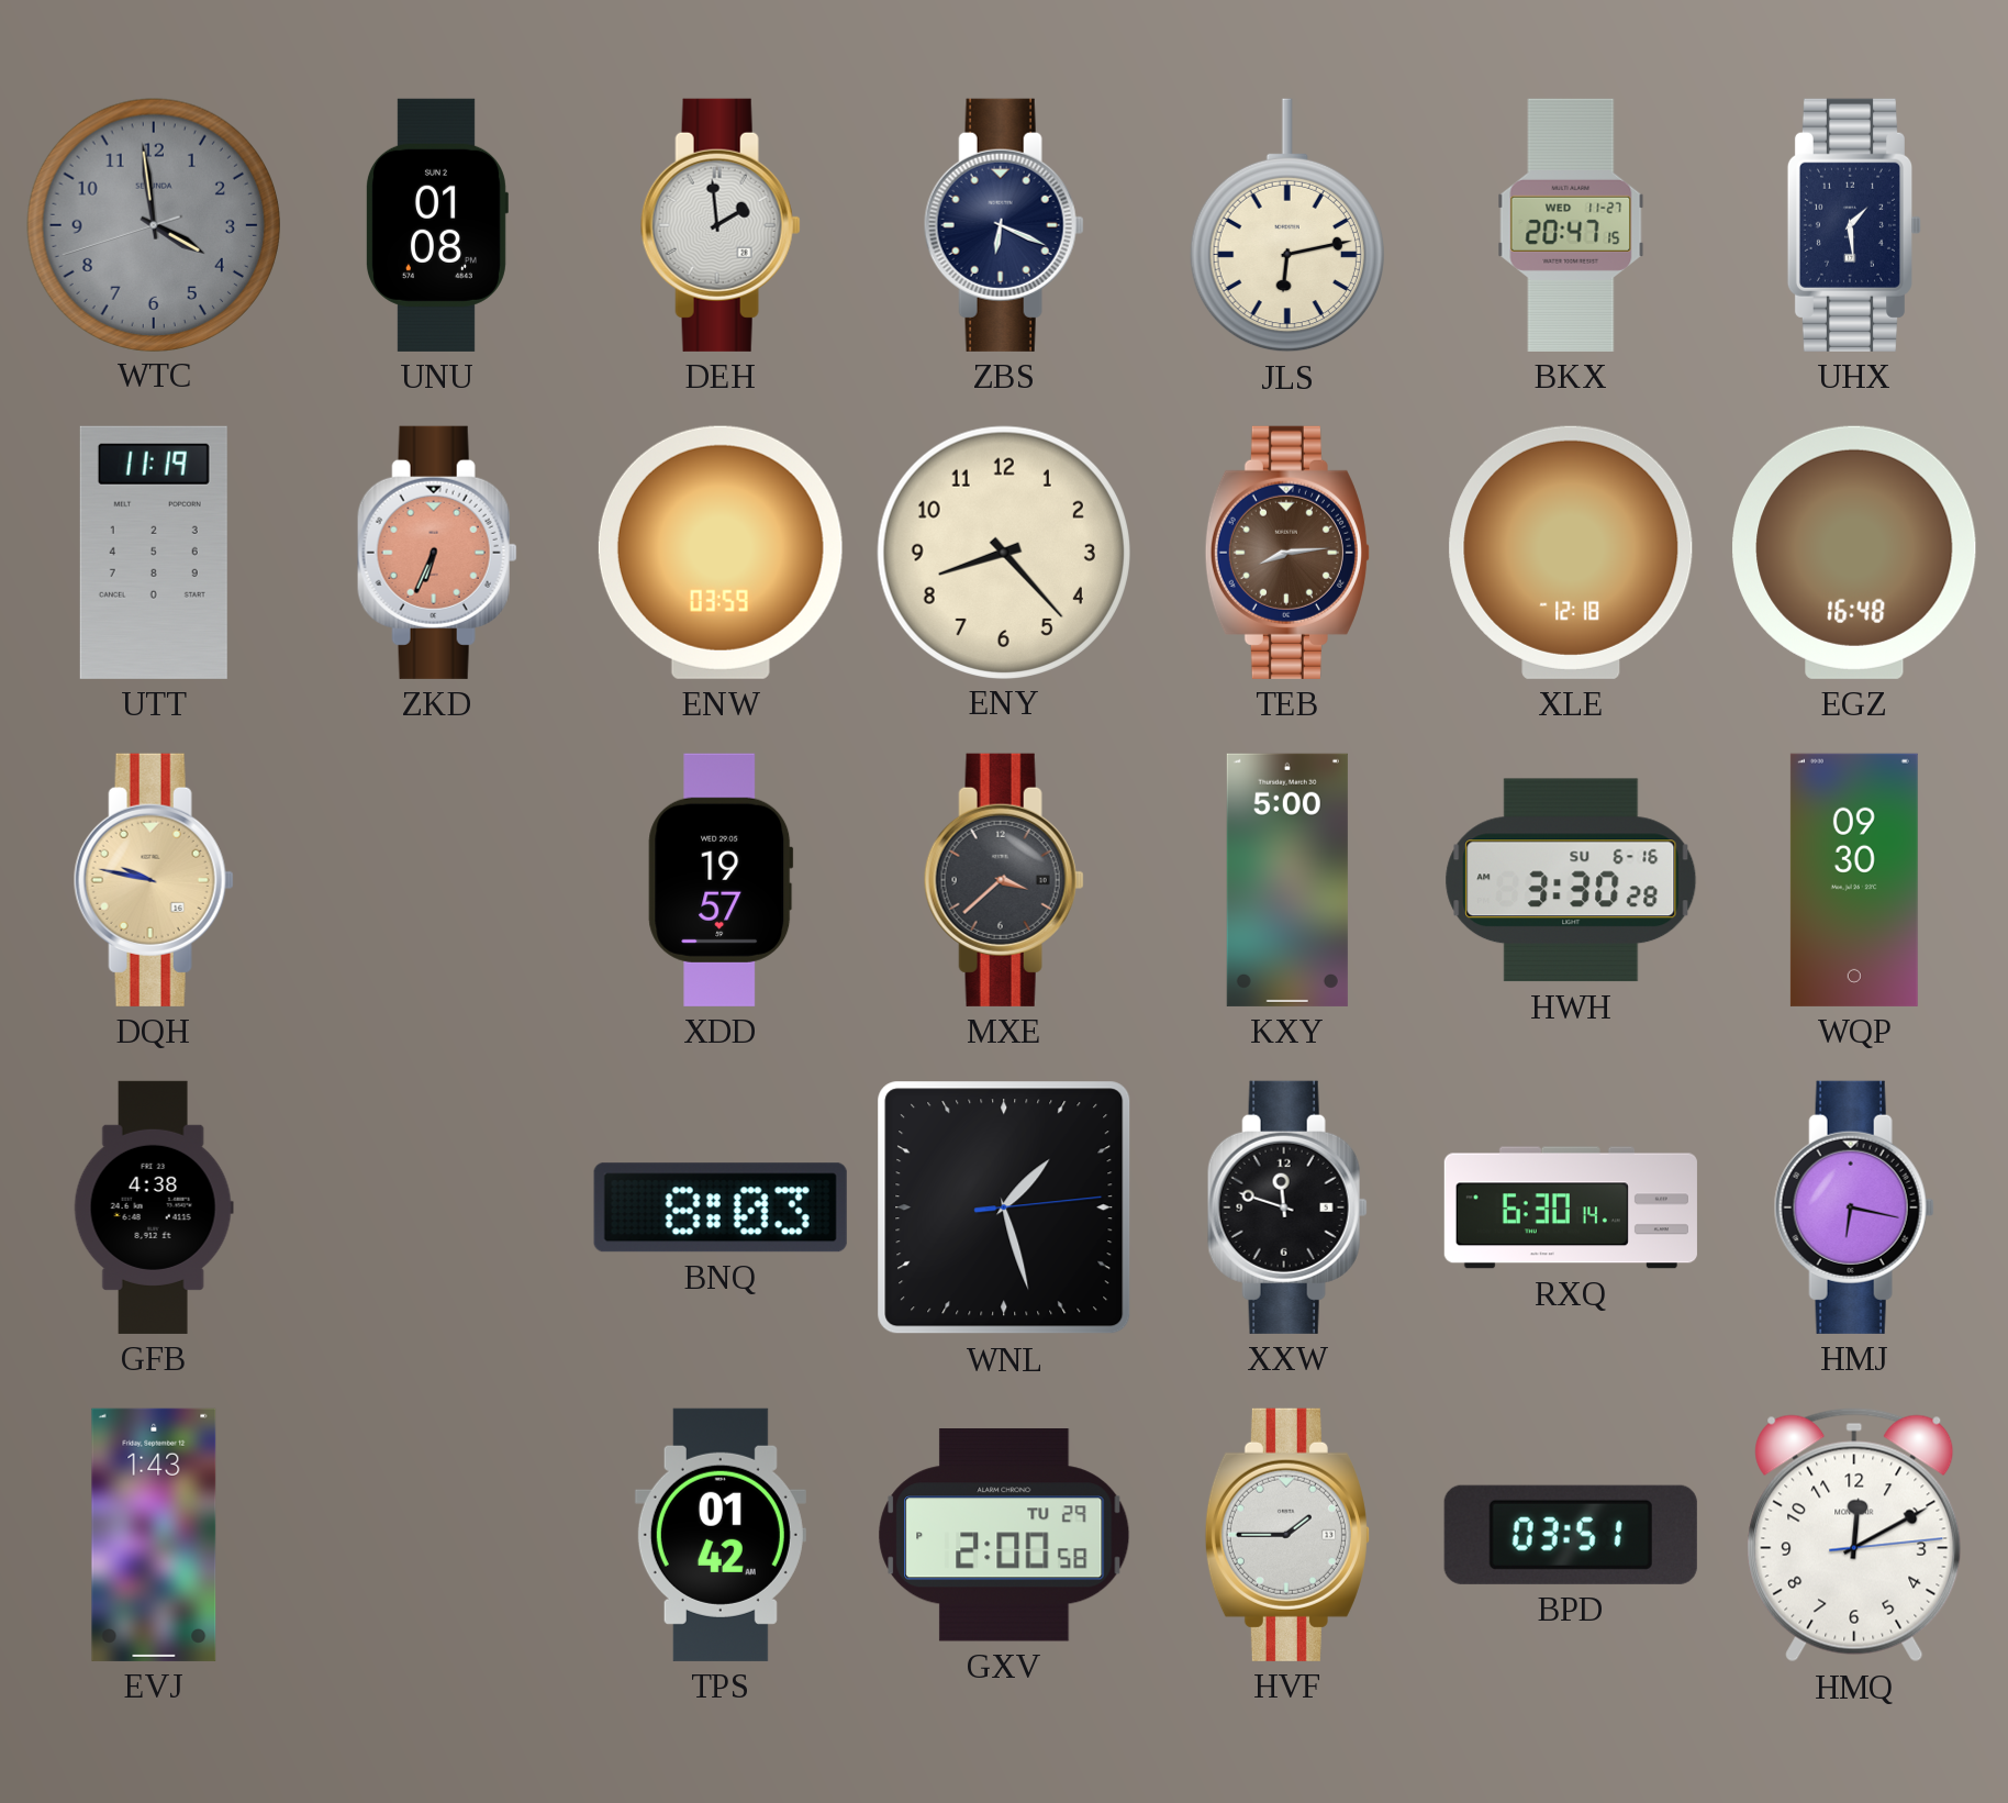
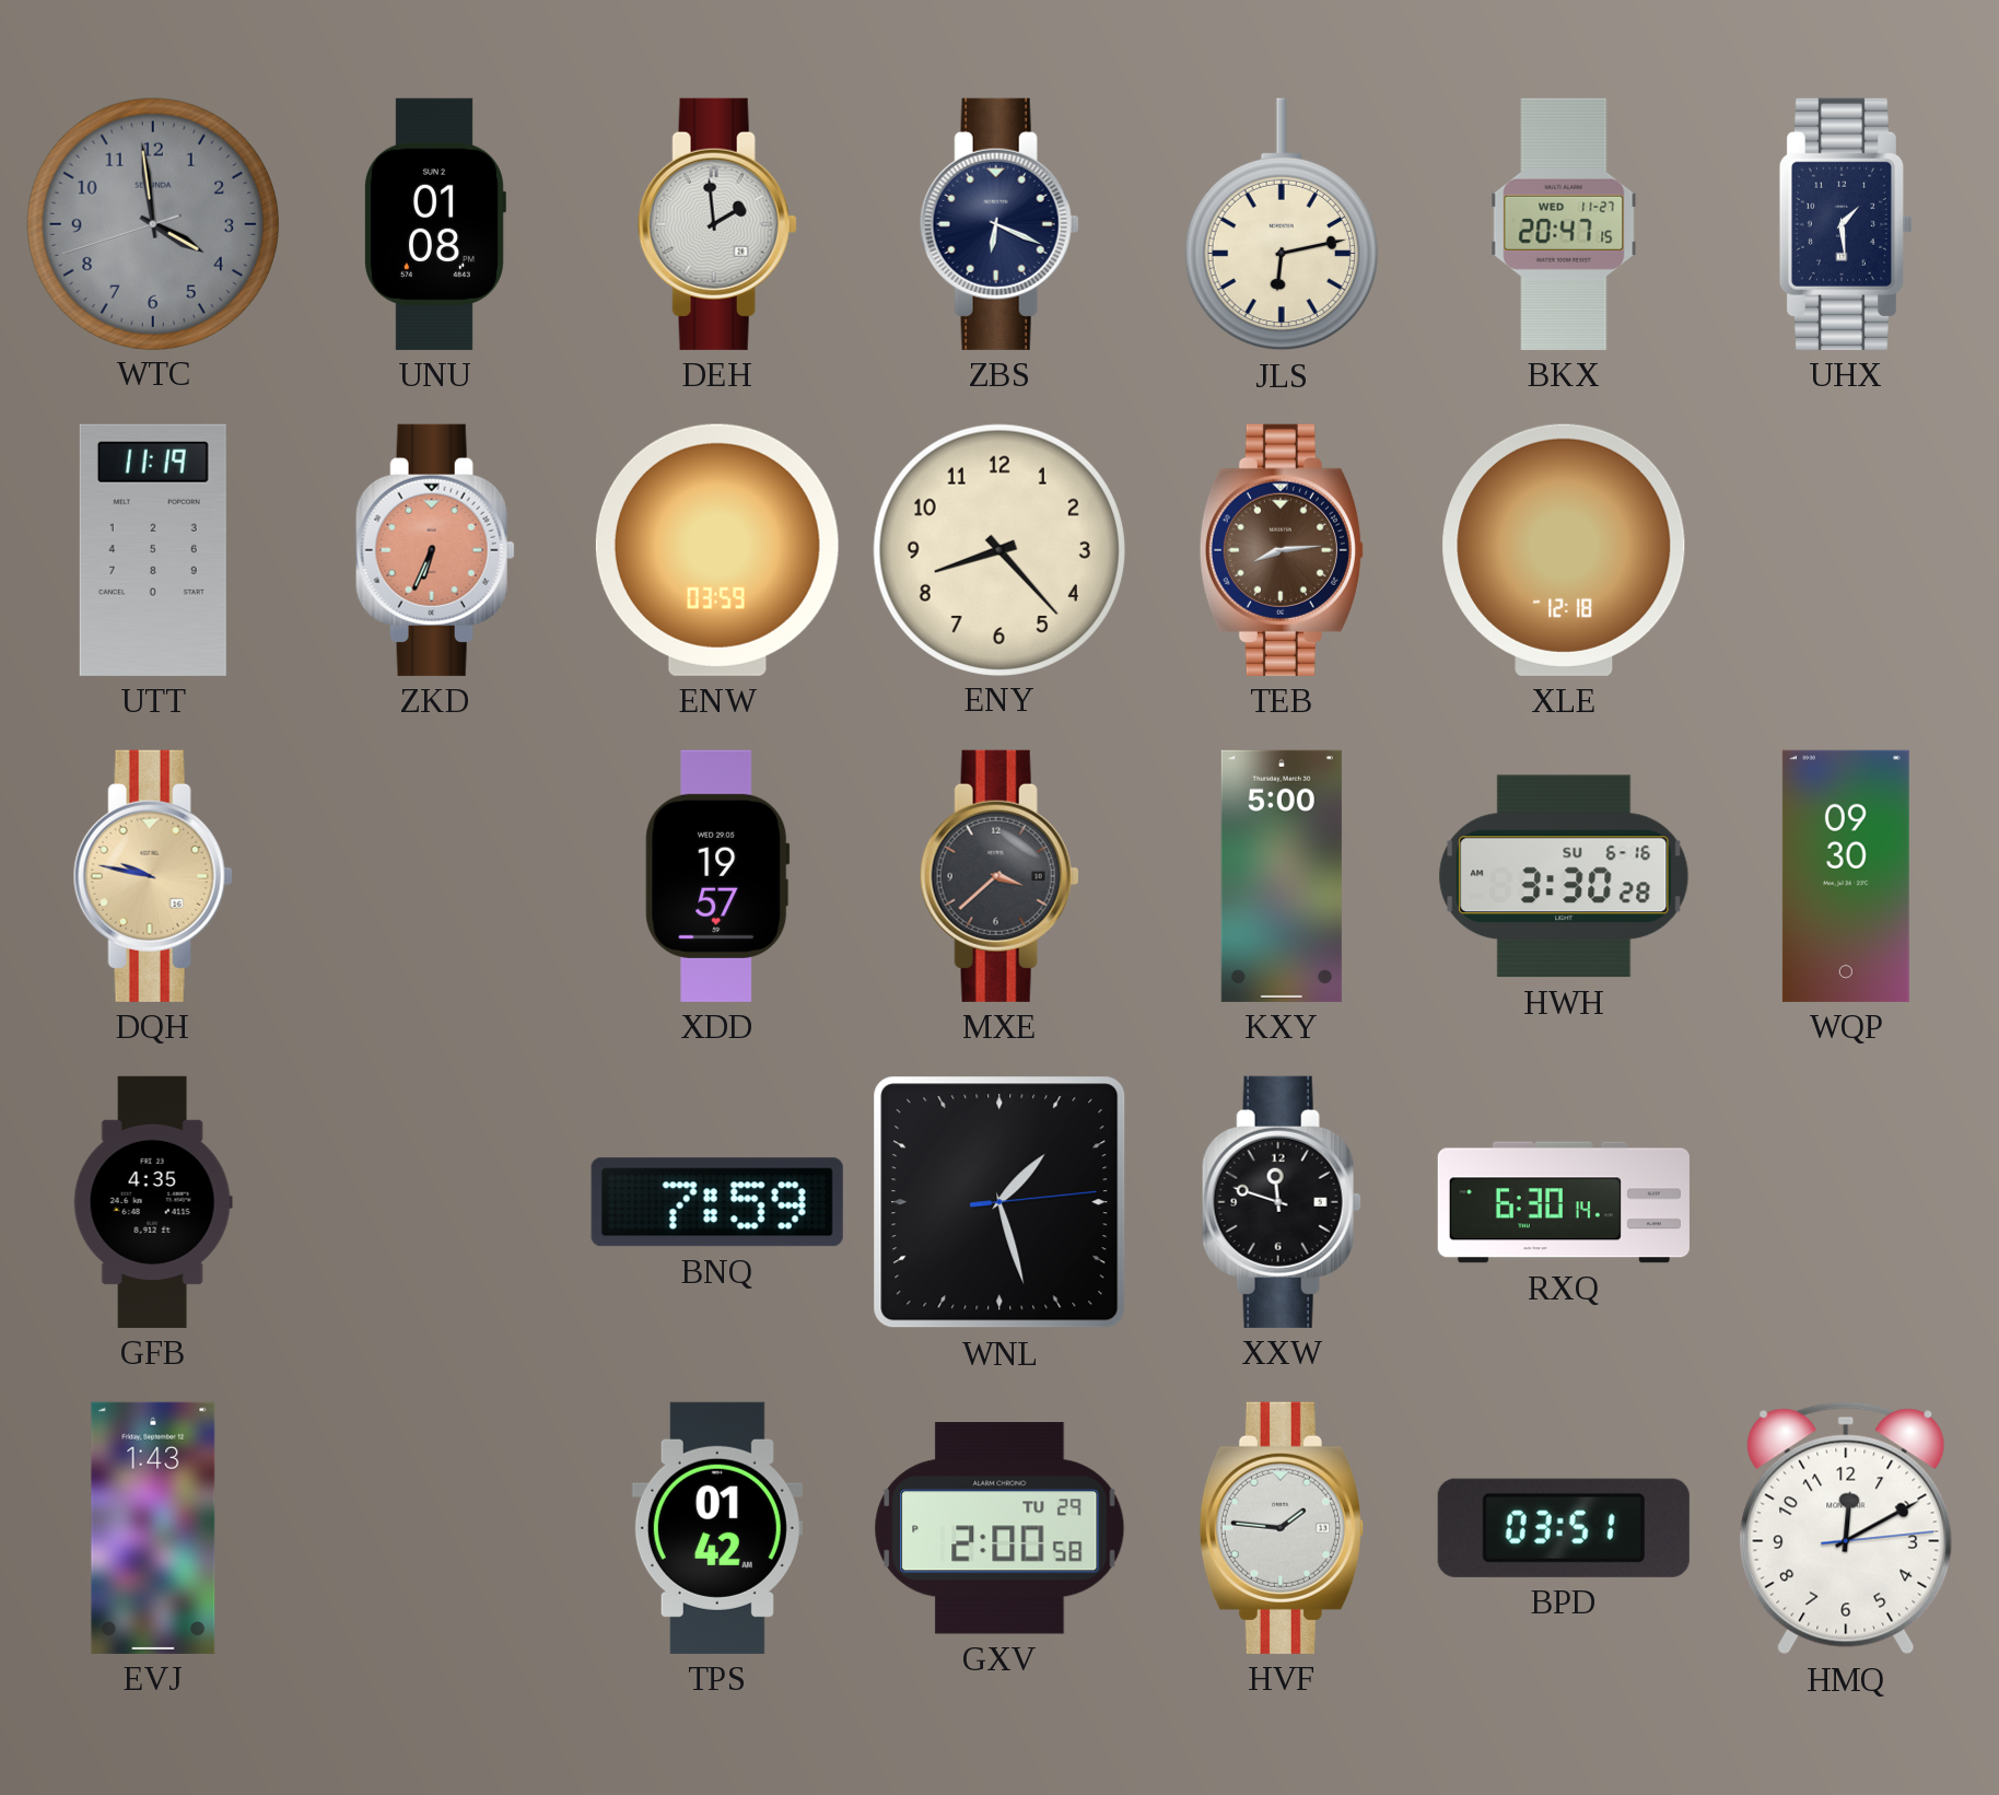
EGZ: 16:48 -> none (1854, 553)
GFB: 4:38 -> 4:35 (153, 1202)
BNQ: 8:03 -> 7:59 (717, 1202)
HMJ: 6:17 -> none (1854, 1207)
HVF: 1:45 -> 1:46 (1282, 1528)
